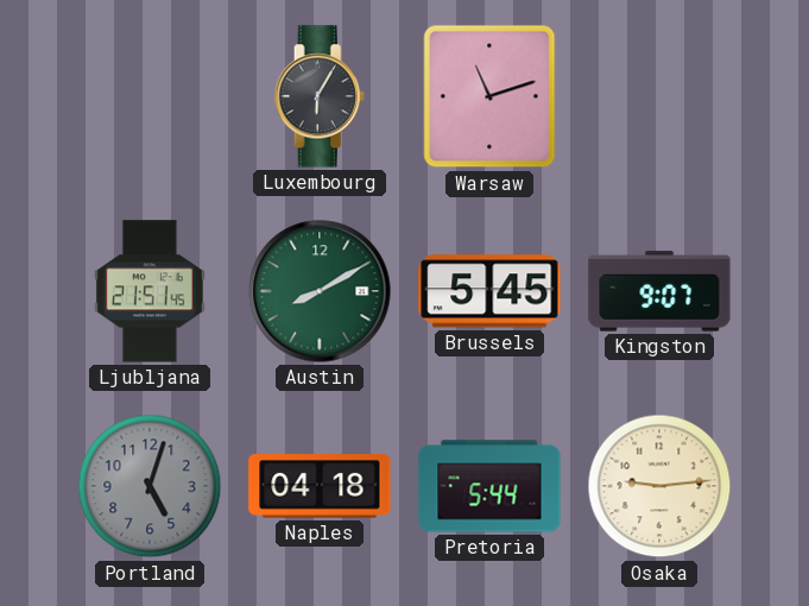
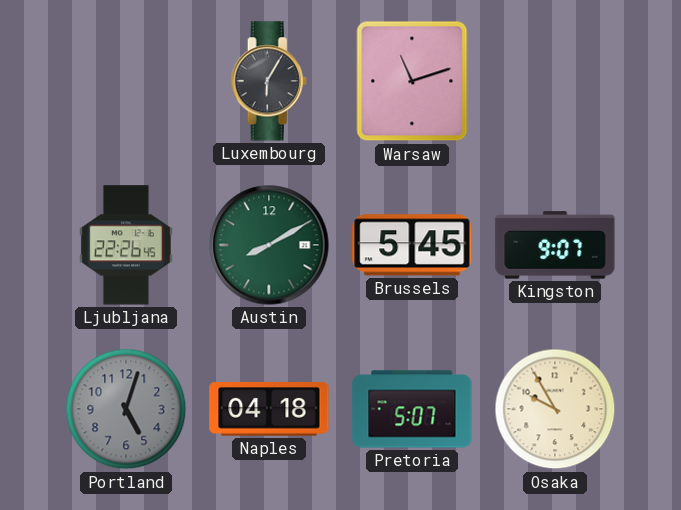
Ljubljana: 21:51 -> 22:26 (126, 245)
Pretoria: 5:44 -> 5:07 (412, 409)
Osaka: 9:14 -> 9:55 (555, 409)
